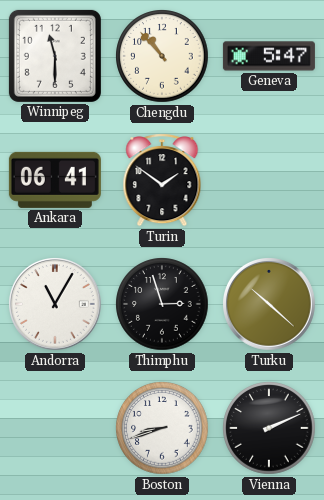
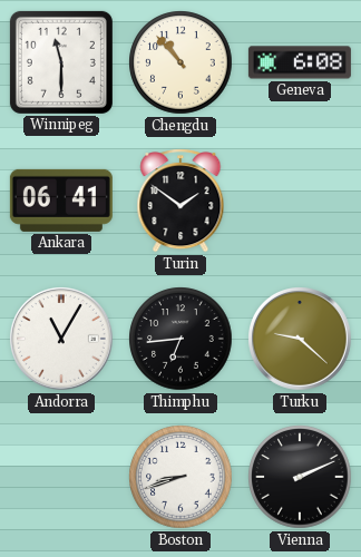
Geneva: 5:47 -> 6:08 (300, 62)
Thimphu: 2:57 -> 6:44 (180, 339)
Turku: 10:22 -> 9:22 (301, 340)
